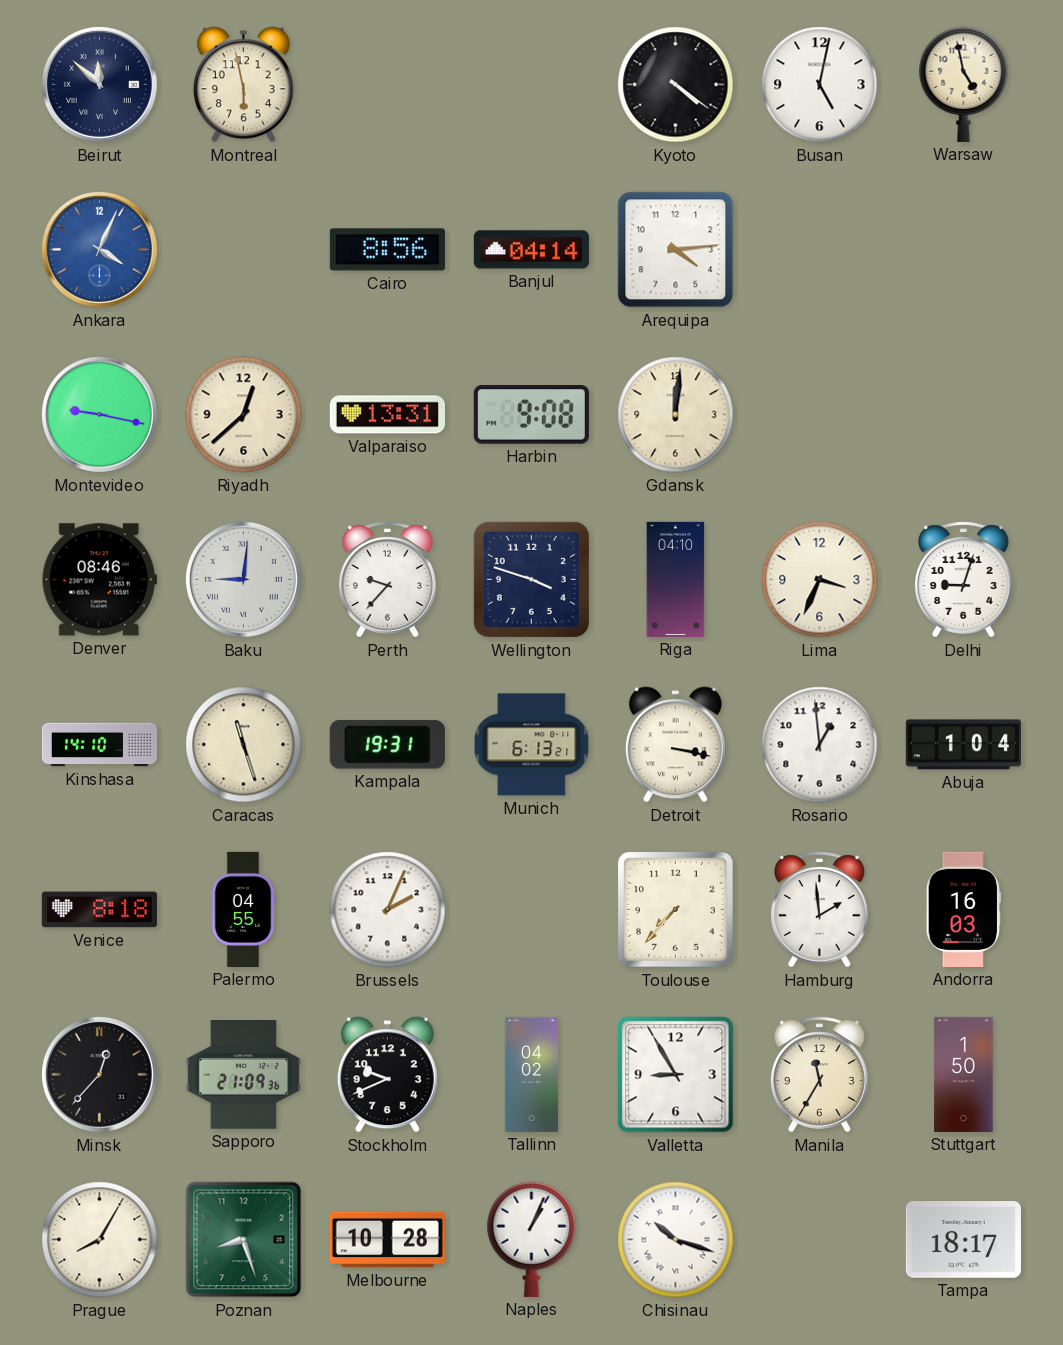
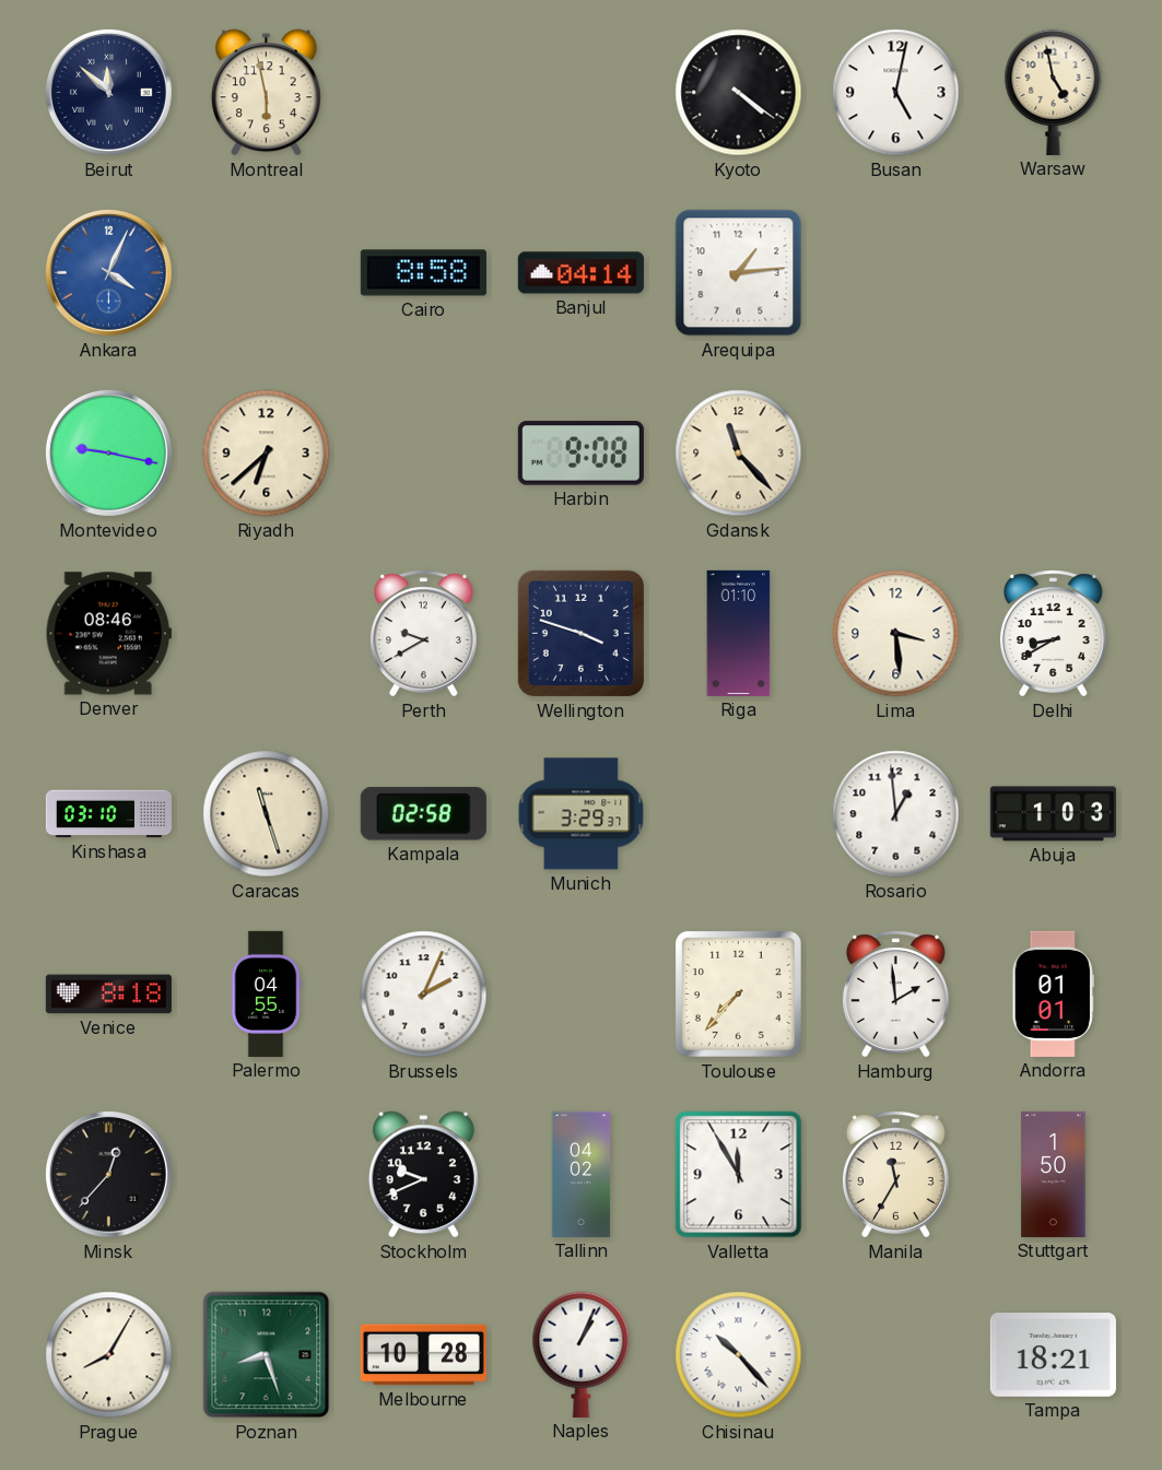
Cairo: 8:56 -> 8:58 (423, 273)
Arequipa: 4:14 -> 1:14 (739, 273)
Riyadh: 12:38 -> 6:38 (267, 454)
Valparaiso: 13:31 -> none (387, 415)
Gdansk: 12:01 -> 11:23 (739, 454)
Baku: 9:01 -> none (243, 579)
Perth: 9:37 -> 9:40 (424, 634)
Riga: 04:10 -> 01:10 (739, 633)
Lima: 3:34 -> 3:29 (896, 634)
Delhi: 9:03 -> 8:40 (1054, 634)
Kinshasa: 14:10 -> 03:10 (108, 814)
Kampala: 19:31 -> 02:58 (423, 814)
Munich: 6:13 -> 3:29 (582, 814)
Detroit: 3:17 -> none (675, 745)
Abuja: 1:04 -> 1:03 (1053, 814)
Andorra: 16:03 -> 01:01 (1053, 993)
Sapporo: 21:09 -> none (243, 1075)
Valletta: 8:55 -> 11:55 (739, 1175)
Chisinau: 10:18 -> 10:23 (739, 1355)
Tampa: 18:17 -> 18:21 (1053, 1355)
